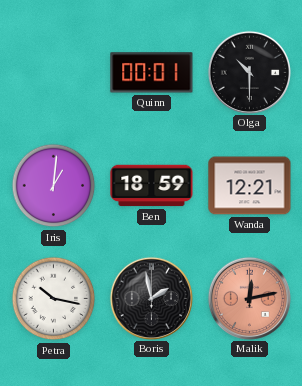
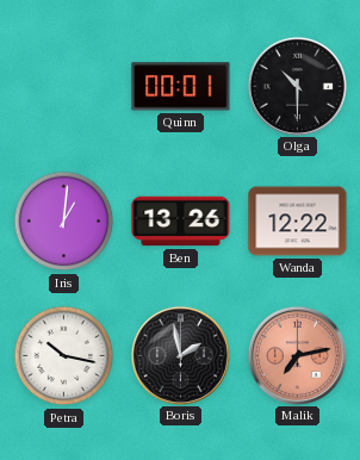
Ben: 18:59 -> 13:26 (181, 222)
Wanda: 12:21 -> 12:22 (298, 222)
Malik: 12:13 -> 7:13 (297, 355)
